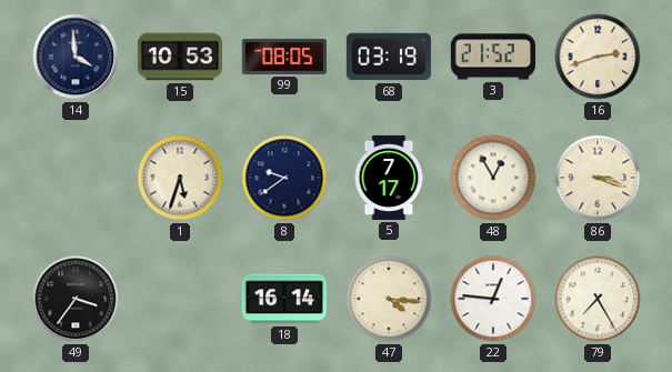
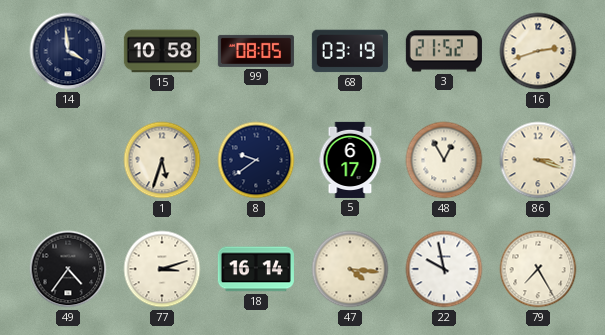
15: 10:53 -> 10:58 (162, 51)
5: 7:17 -> 6:17 (350, 160)
49: 3:36 -> 4:36 (68, 269)
77: none -> 3:12 (162, 269)
22: 12:46 -> 9:58 (444, 269)
